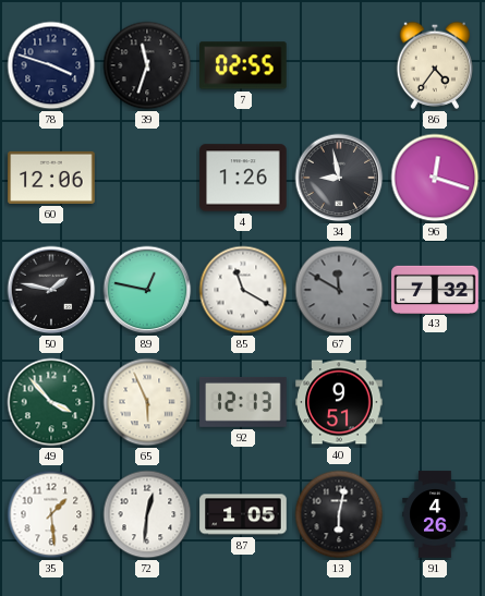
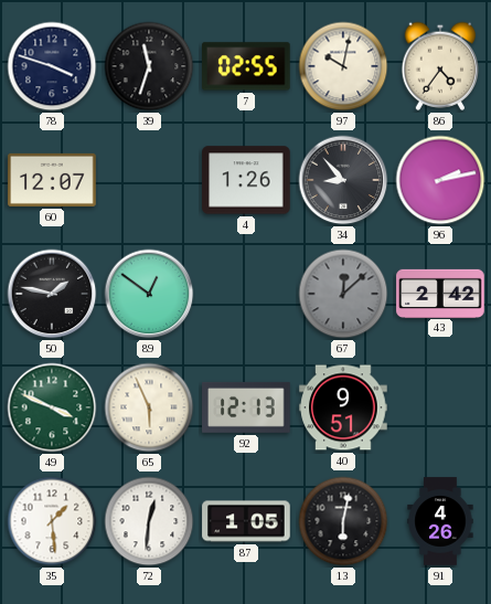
97: none -> 10:02 (343, 66)
60: 12:06 -> 12:07 (52, 180)
34: 8:58 -> 8:53 (343, 180)
96: 12:18 -> 2:13 (440, 180)
89: 12:47 -> 12:51 (149, 294)
85: 11:20 -> none (243, 290)
67: 11:50 -> 12:08 (343, 294)
43: 7:32 -> 2:42 (440, 293)
49: 3:53 -> 3:49 (52, 407)
